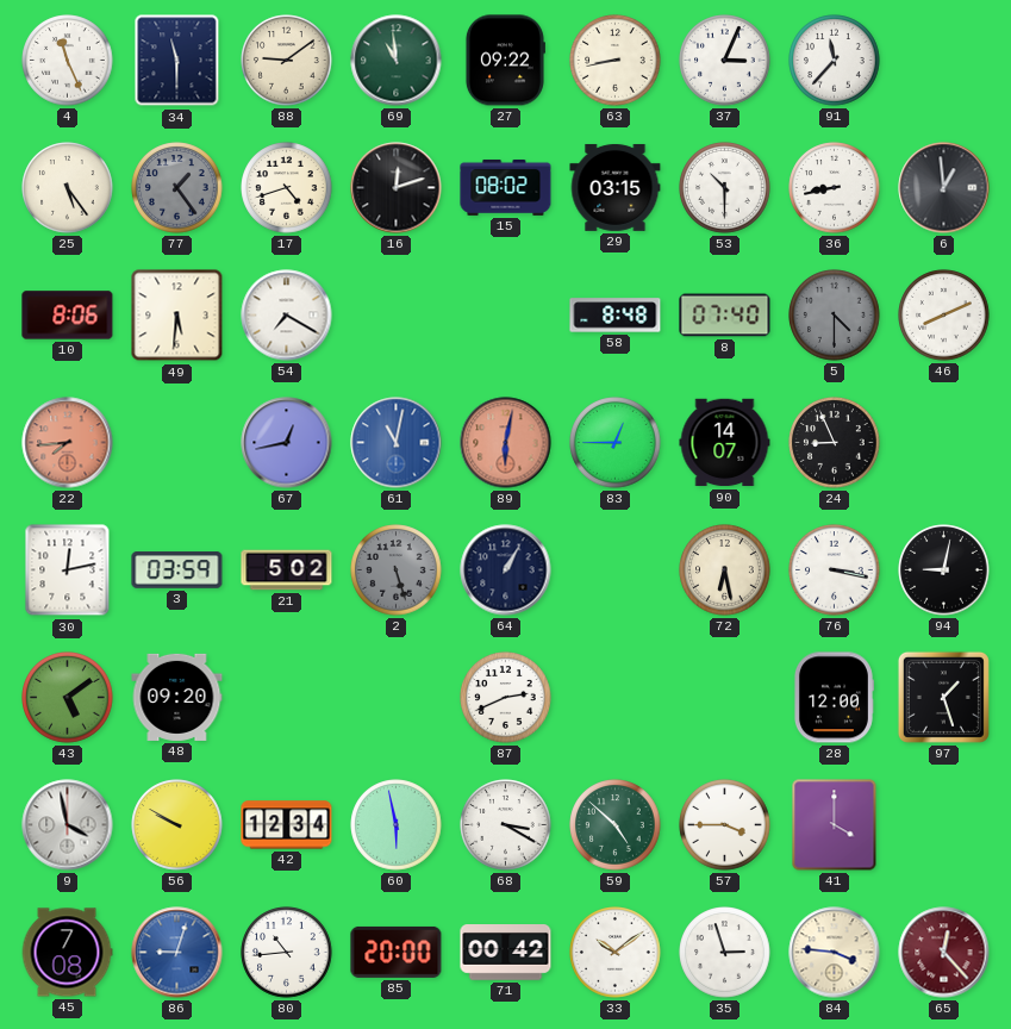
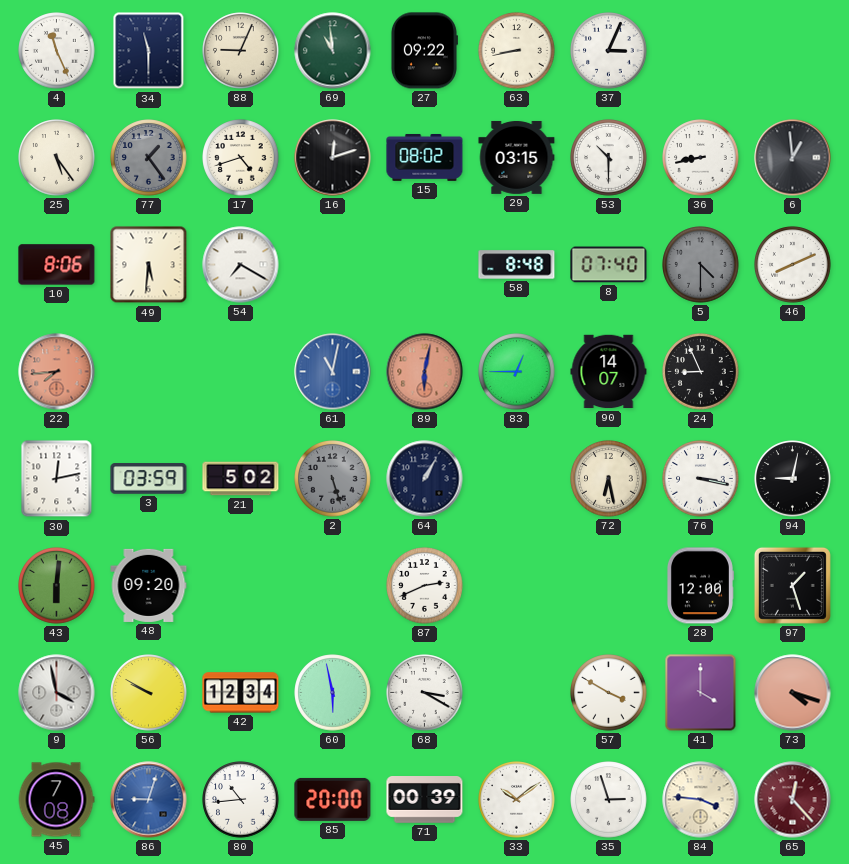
88: 9:09 -> 9:04 (241, 51)
91: 11:37 -> none (835, 61)
67: 12:43 -> none (287, 443)
43: 5:09 -> 6:01 (57, 586)
59: 4:52 -> none (616, 825)
57: 3:45 -> 3:50 (609, 693)
73: none -> 4:18 (793, 693)
71: 00:42 -> 00:39 (425, 800)
